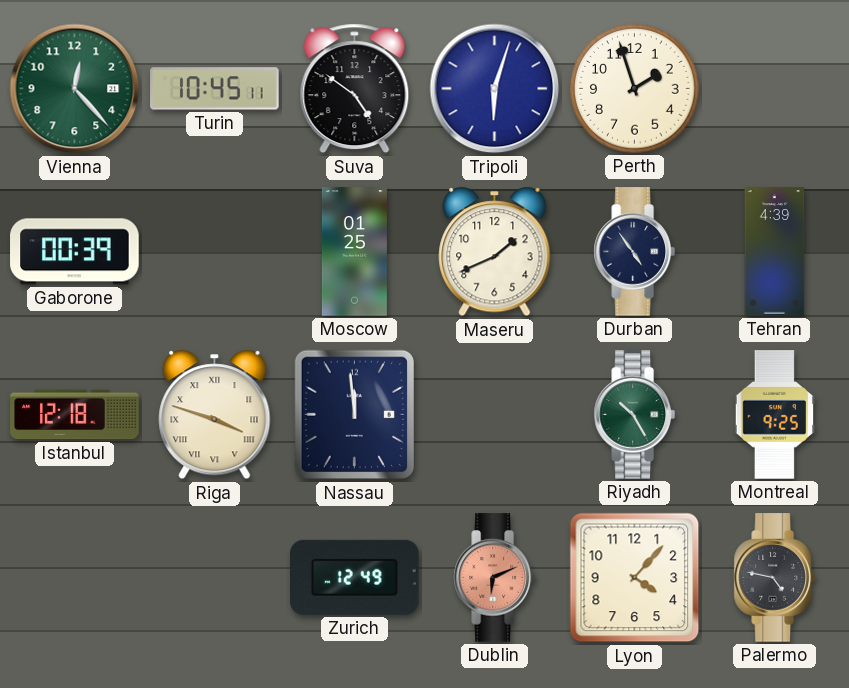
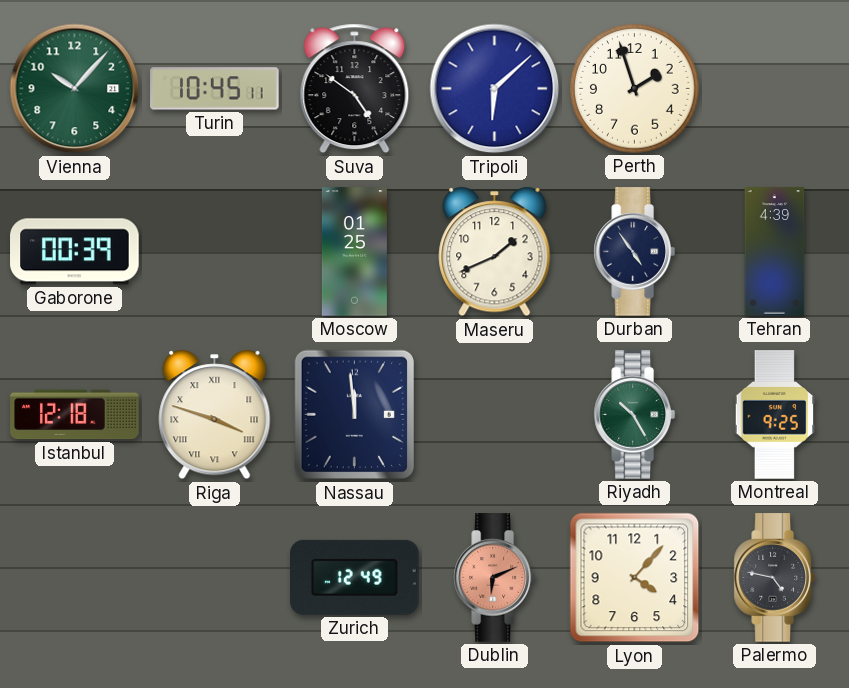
Vienna: 12:23 -> 10:07 (75, 89)
Tripoli: 6:03 -> 6:08 (495, 89)
